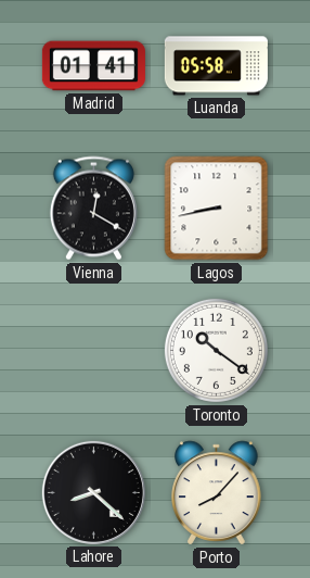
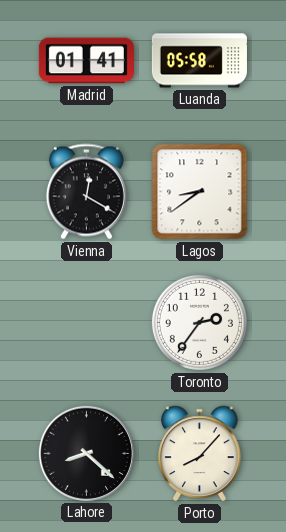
Lagos: 8:43 -> 8:39 (200, 192)
Toronto: 10:21 -> 2:36 (199, 322)
